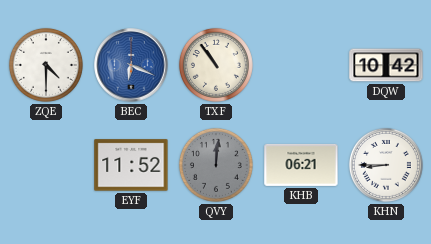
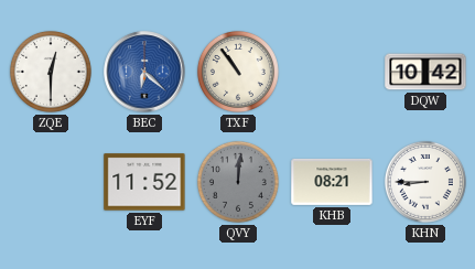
ZQE: 4:30 -> 12:30 (51, 72)
BEC: 6:19 -> 6:22 (144, 72)
KHB: 06:21 -> 08:21 (332, 182)
